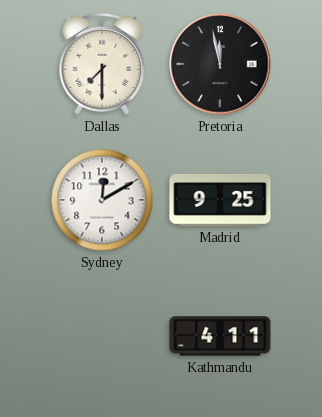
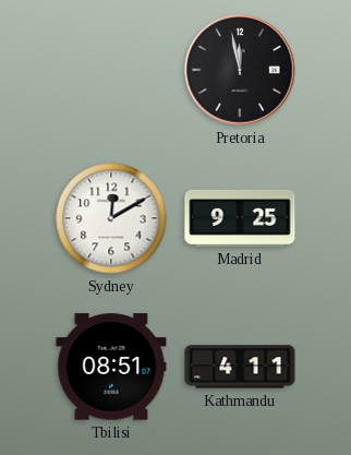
Dallas: 7:30 -> none (102, 64)
Tbilisi: none -> 08:51 (111, 367)
